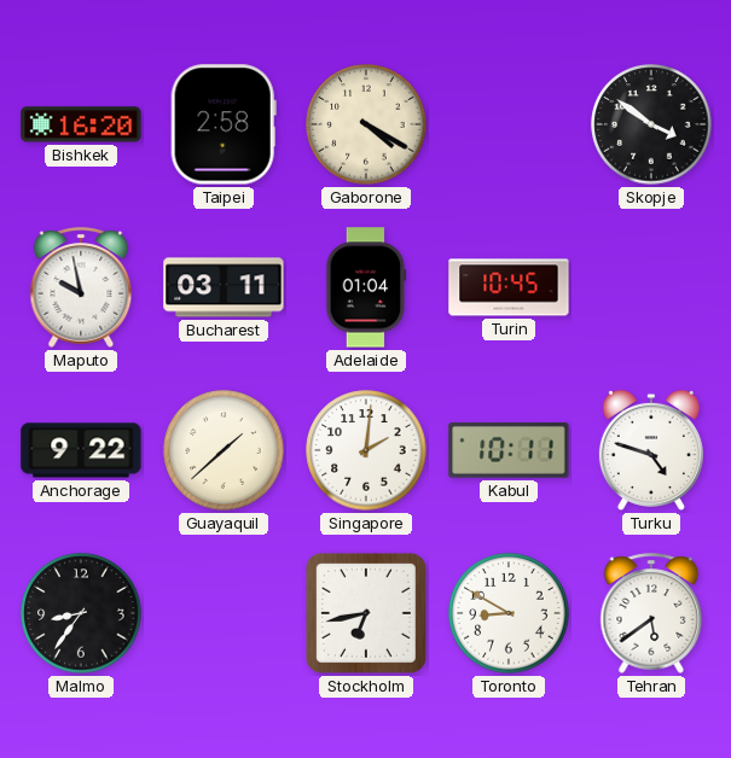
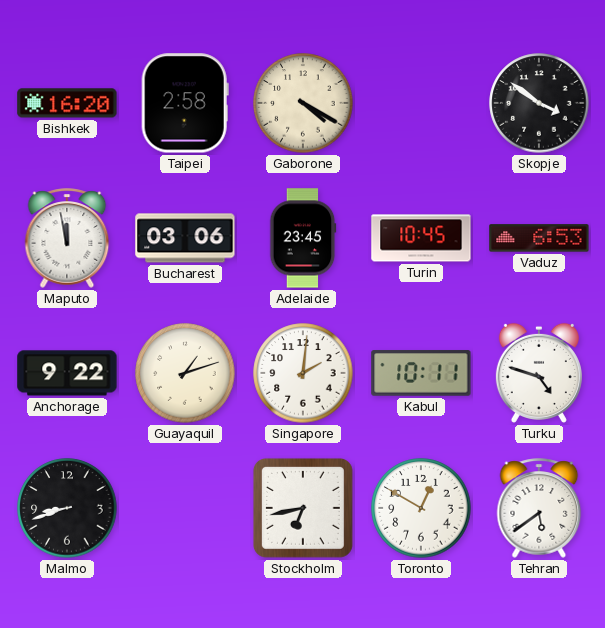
Maputo: 9:58 -> 11:58 (67, 238)
Bucharest: 03:11 -> 03:06 (185, 238)
Adelaide: 01:04 -> 23:45 (303, 238)
Vaduz: none -> 6:53 (539, 238)
Guayaquil: 1:38 -> 1:12 (185, 373)
Malmo: 8:36 -> 8:42 (67, 508)
Toronto: 8:50 -> 12:50 (421, 508)
